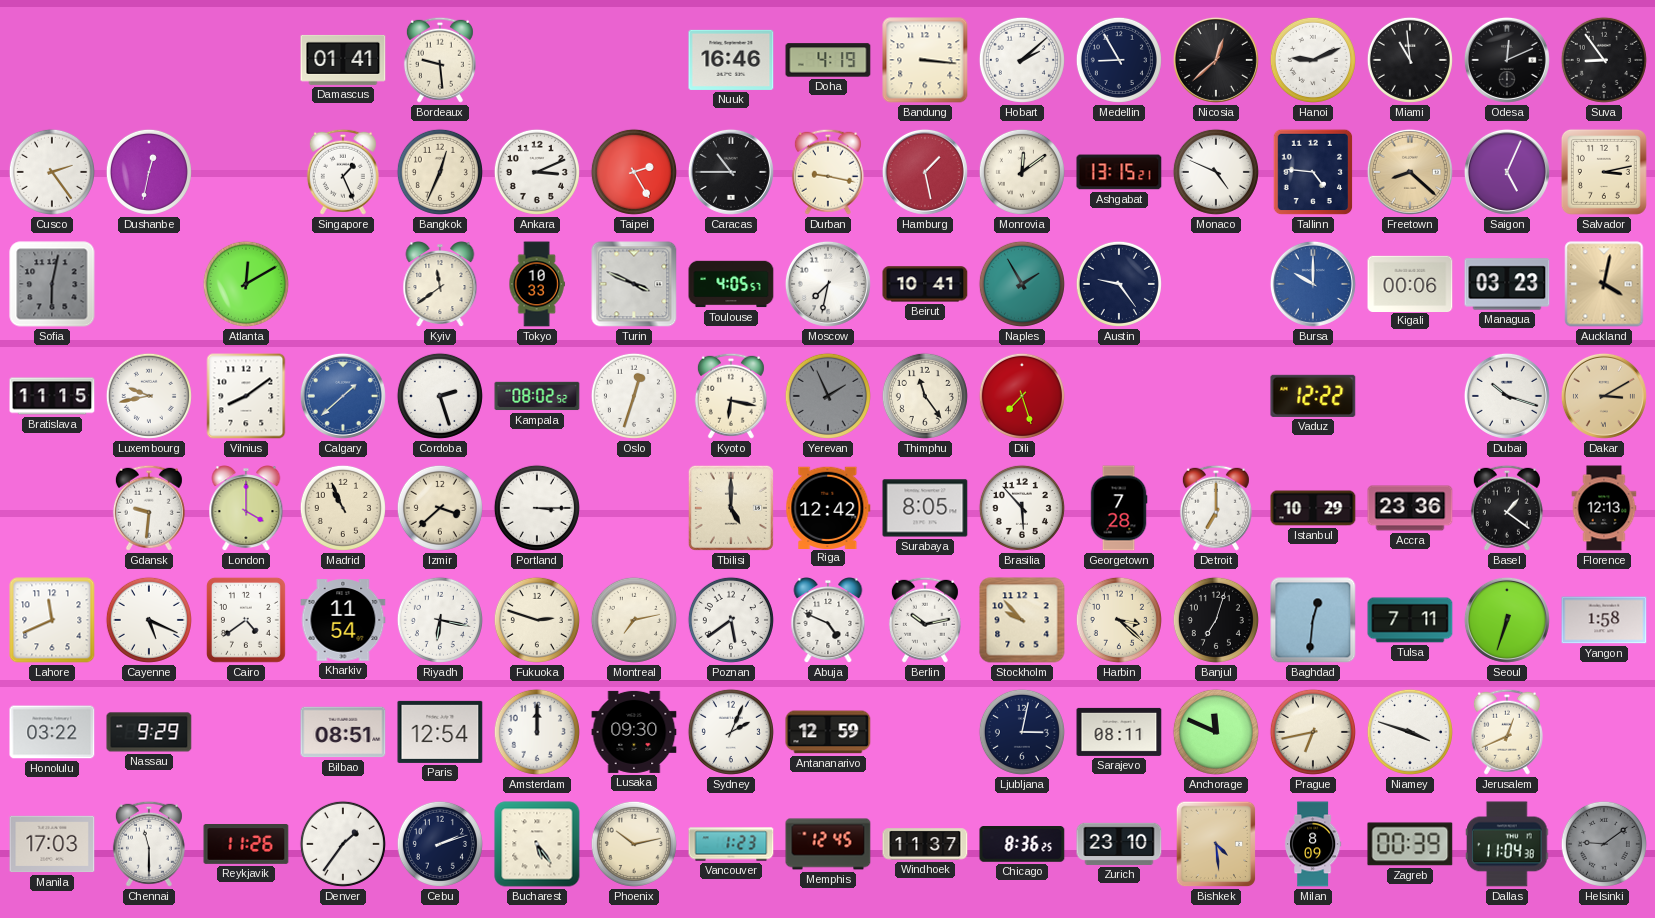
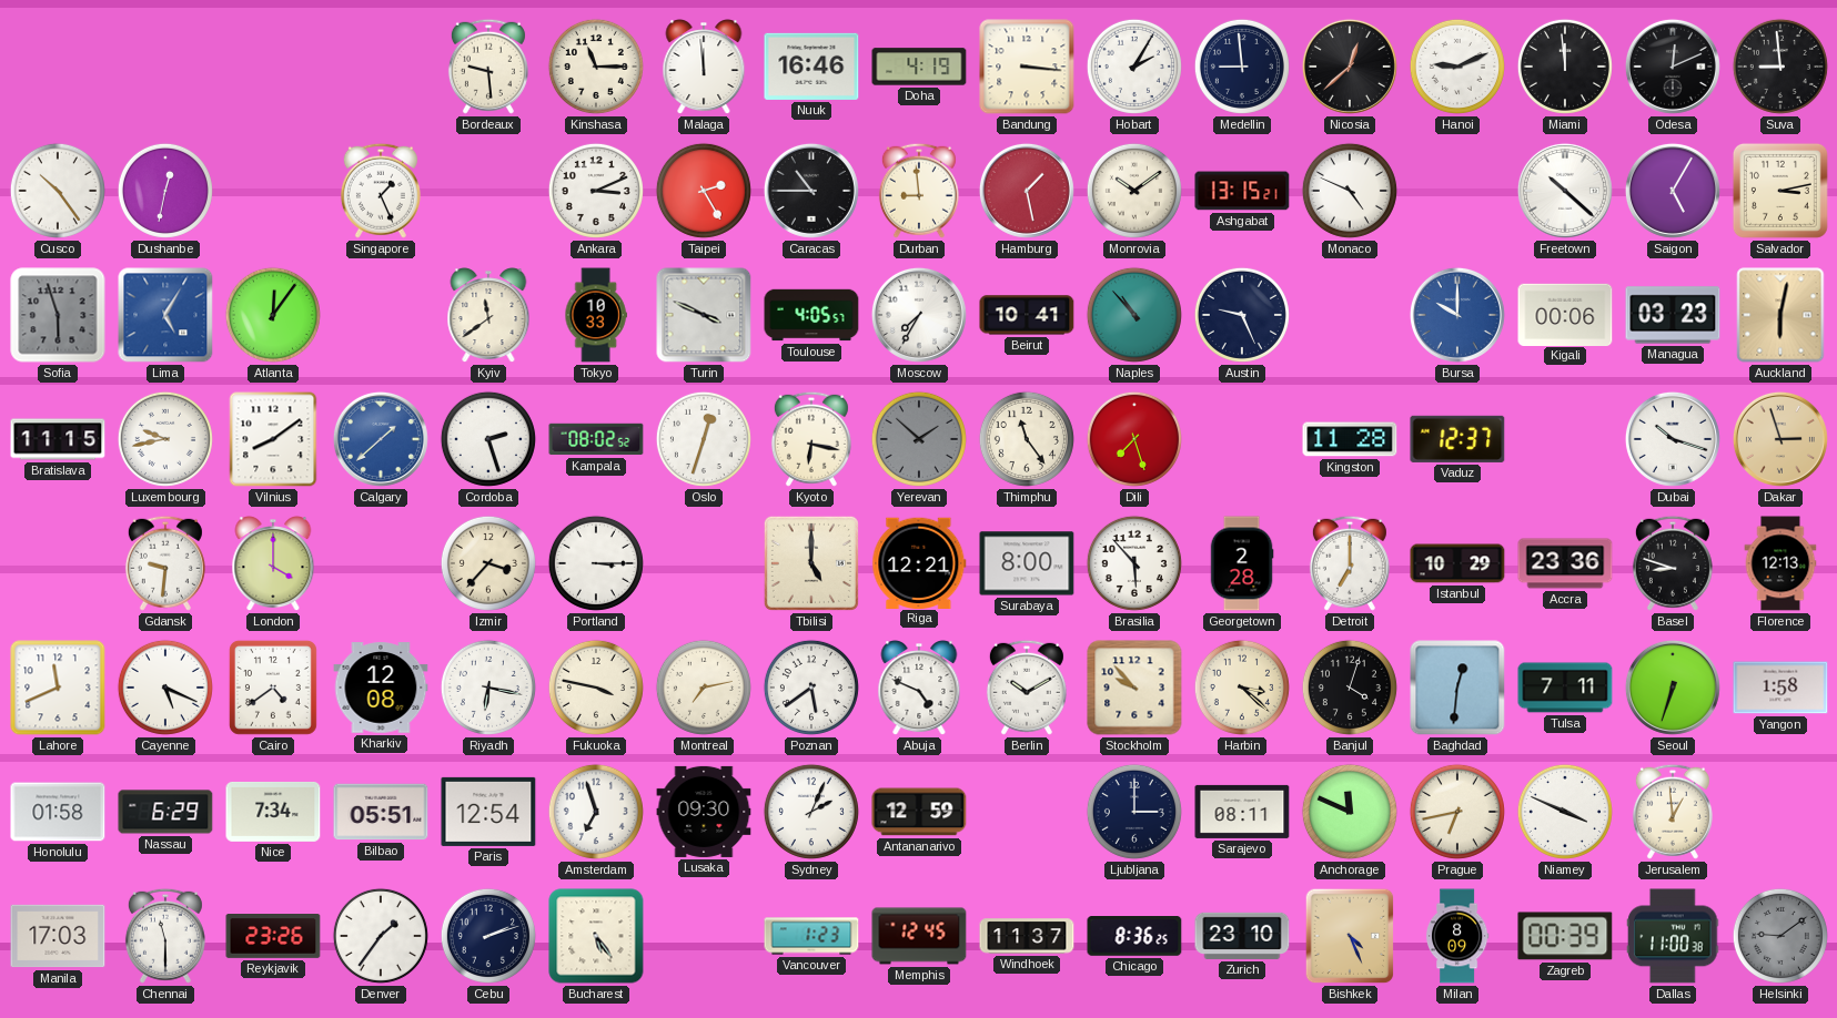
Damascus: 01:41 -> none (343, 60)
Kinshasa: none -> 11:15 (596, 67)
Malaga: none -> 11:59 (704, 68)
Hobart: 2:08 -> 2:05 (1134, 67)
Medellin: 8:55 -> 8:59 (1242, 67)
Miami: 10:59 -> 11:59 (1565, 67)
Suva: 8:54 -> 8:59 (1780, 67)
Cusco: 2:24 -> 10:24 (58, 191)
Bangkok: 12:34 -> none (440, 172)
Durban: 9:17 -> 8:59 (919, 191)
Monrovia: 12:09 -> 10:09 (1134, 191)
Tallinn: 4:46 -> none (1313, 172)
Freetown: 8:22 -> 10:22 (1565, 191)
Freetown dial: champagne -> white (1565, 191)
Saigon: 5:04 -> 5:05 (1673, 191)
Sofia: 6:02 -> 5:57 (58, 315)
Lima: none -> 5:05 (165, 315)
Atlanta: 12:10 -> 12:06 (273, 315)
Moscow: 7:32 -> 7:35 (919, 315)
Naples: 1:55 -> 10:53 (1134, 315)
Austin: 9:24 -> 9:26 (1242, 315)
Auckland: 4:02 -> 6:02 (1780, 315)
Yerevan: 1:56 -> 1:52 (919, 439)
Kingston: none -> 11:28 (1350, 439)
Vaduz: 12:22 -> 12:37 (1457, 439)
Dakar: 3:10 -> 2:57 (1780, 439)
Madrid: 10:56 -> none (343, 508)
Izmir: 3:38 -> 3:37 (488, 563)
Riga: 12:42 -> 12:21 (919, 562)
Surabaya: 8:05 -> 8:00 (1027, 563)
Georgetown: 7:28 -> 2:28 (1242, 563)
Basel: 1:21 -> 8:48 (1673, 563)
Kharkiv: 11:54 -> 12:08 (381, 688)
Fukuoka: 2:48 -> 3:47 (596, 688)
Berlin: 10:13 -> 10:10 (1027, 688)
Banjul: 7:03 -> 4:03 (1350, 688)
Honolulu: 03:22 -> 01:58 (58, 812)
Nassau: 9:29 -> 6:29 (165, 812)
Nice: none -> 7:34 (273, 812)
Bilbao: 08:51 -> 05:51 (381, 812)
Amsterdam: 12:00 -> 6:57 (596, 812)
Ljubljana: 3:02 -> 3:00 (1134, 812)
Niamey: 3:48 -> 3:49 (1565, 812)
Jerusalem: 12:41 -> 12:59 (1673, 812)
Reykjavik: 11:26 -> 23:26 (273, 937)
Phoenix: 10:13 -> none (634, 844)
Bishkek: 4:29 -> 4:26 (1350, 936)
Dallas: 11:04 -> 11:00 (1673, 936)
